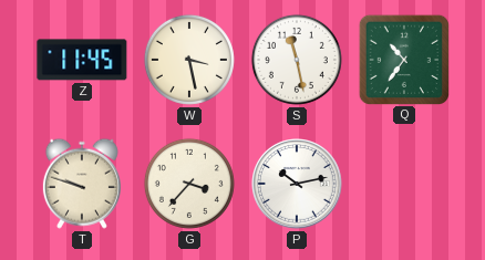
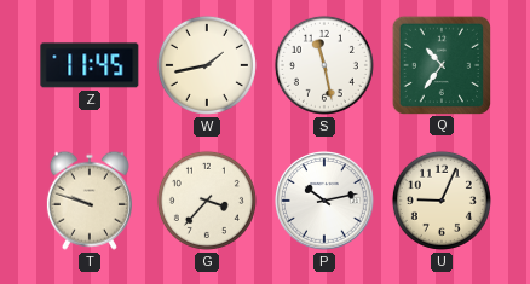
W: 3:28 -> 1:43 (207, 65)
U: none -> 9:04 (442, 201)
